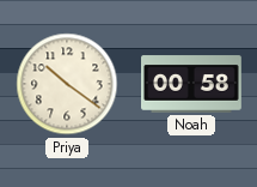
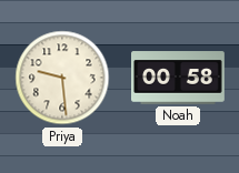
Priya: 10:21 -> 9:29 (62, 78)
